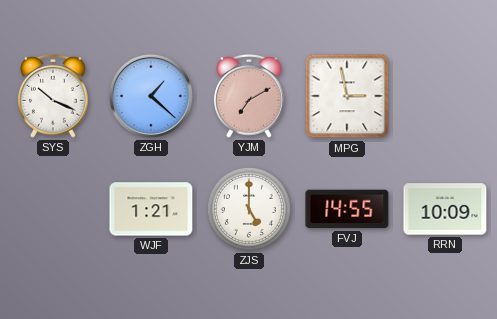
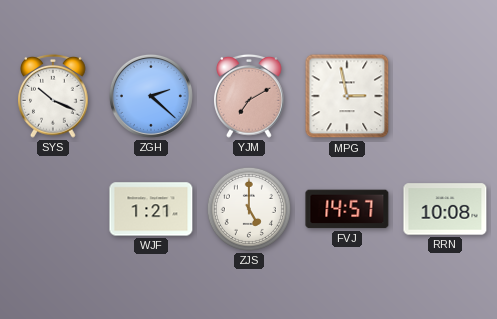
ZGH: 1:22 -> 2:22 (151, 96)
FVJ: 14:55 -> 14:57 (347, 209)
RRN: 10:09 -> 10:08 (445, 209)
